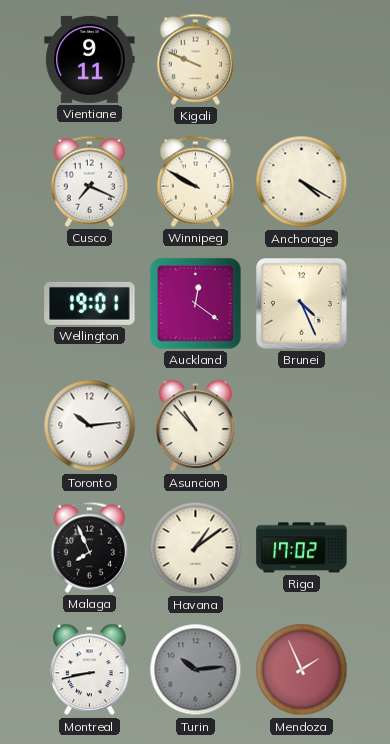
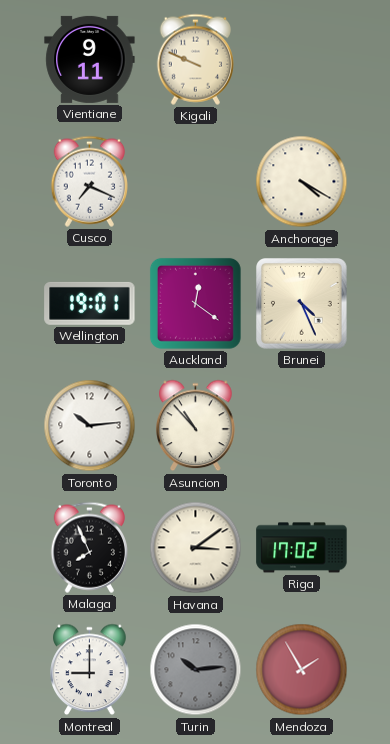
Winnipeg: 9:50 -> none (195, 181)
Havana: 1:09 -> 3:09 (196, 548)
Montreal: 8:43 -> 9:00 (90, 670)
Mendoza: 1:56 -> 1:55 (302, 670)
